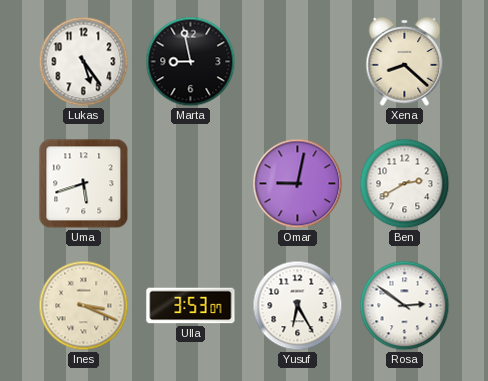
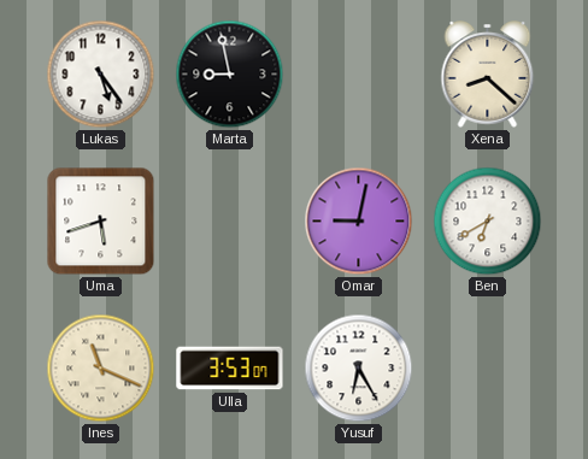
Ben: 2:40 -> 6:40 (488, 222)
Ines: 3:19 -> 11:19 (101, 369)
Rosa: 2:51 -> none (405, 306)
